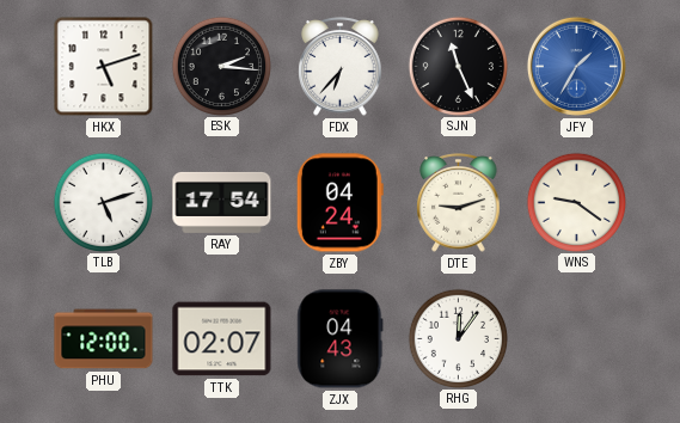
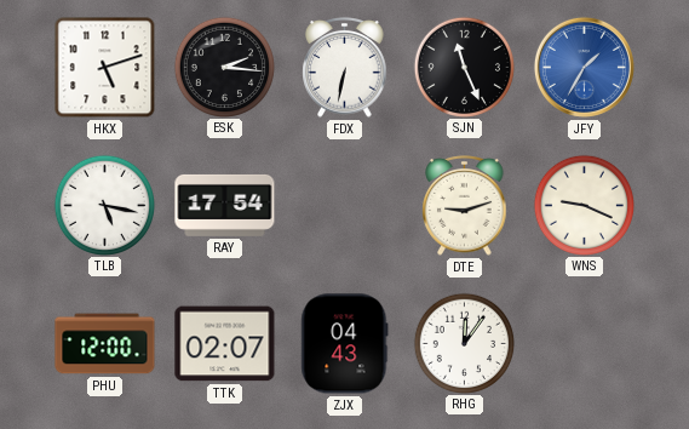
FDX: 6:37 -> 6:32 (345, 68)
TLB: 5:12 -> 5:17 (104, 205)
ZBY: 04:24 -> none (339, 203)
WNS: 9:21 -> 9:19 (584, 205)
